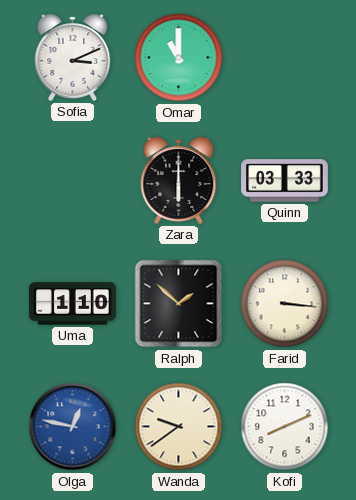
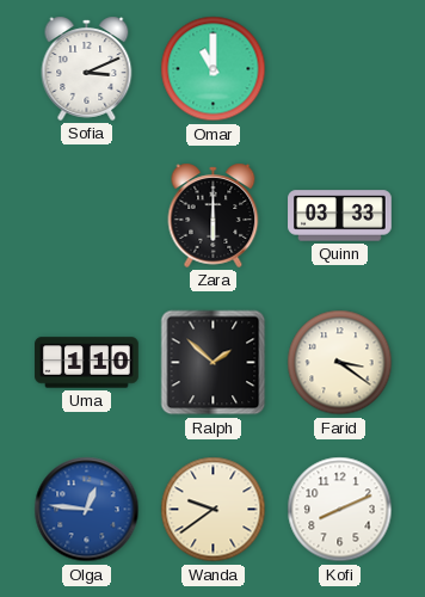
Farid: 3:16 -> 3:21 (340, 363)
Olga: 12:47 -> 12:46 (87, 510)
